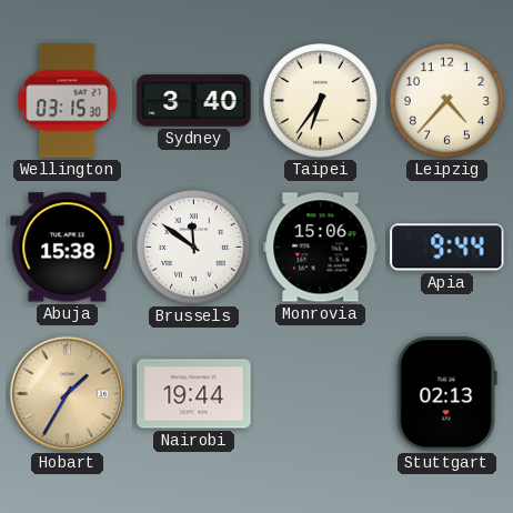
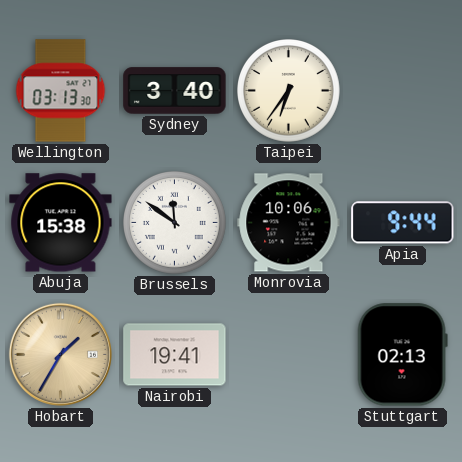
Wellington: 03:15 -> 03:13 (61, 91)
Leipzig: 4:37 -> none (447, 101)
Monrovia: 15:06 -> 10:06 (289, 223)
Nairobi: 19:44 -> 19:41 (175, 355)
